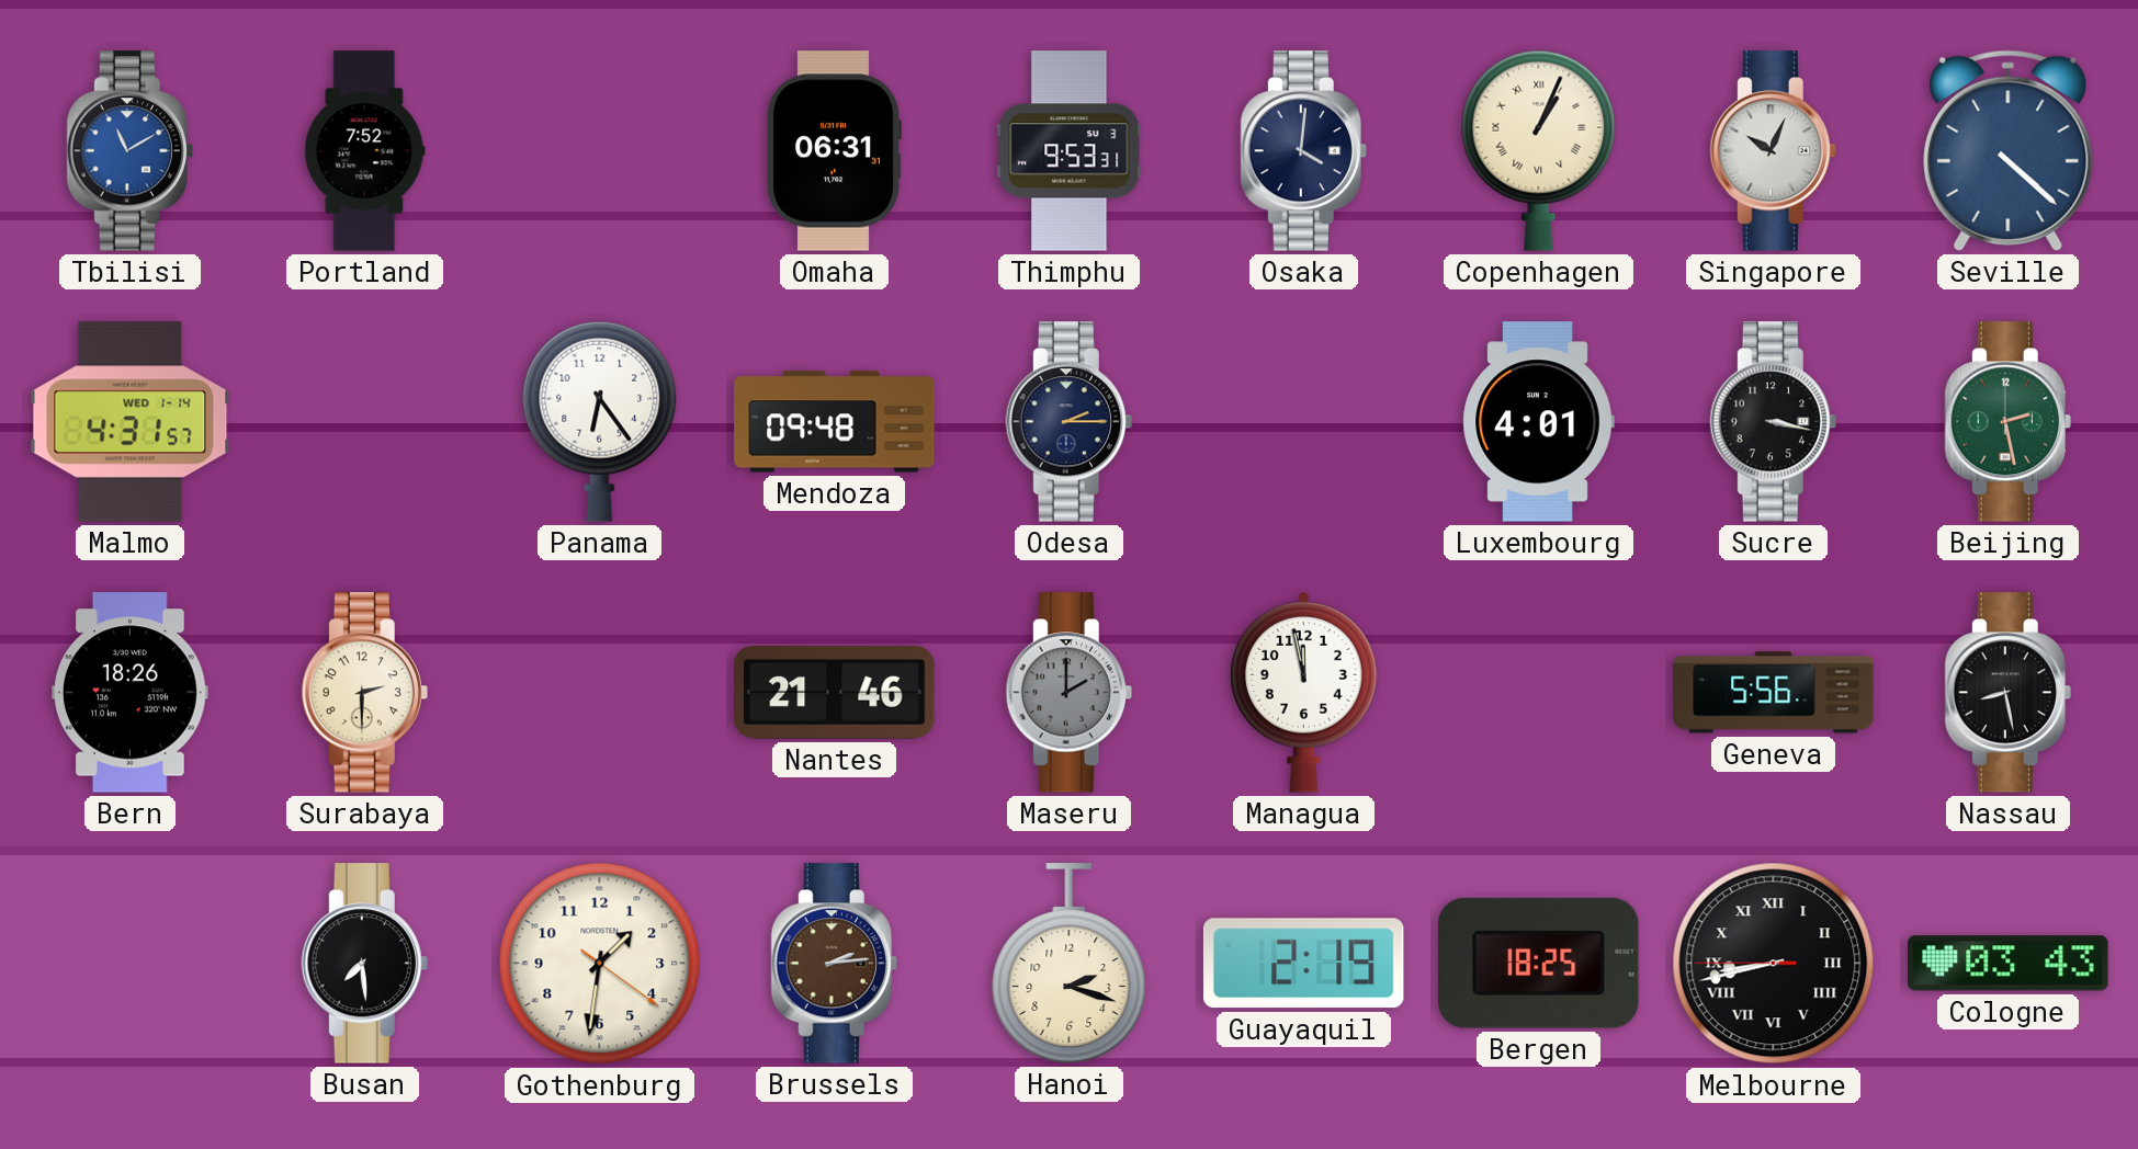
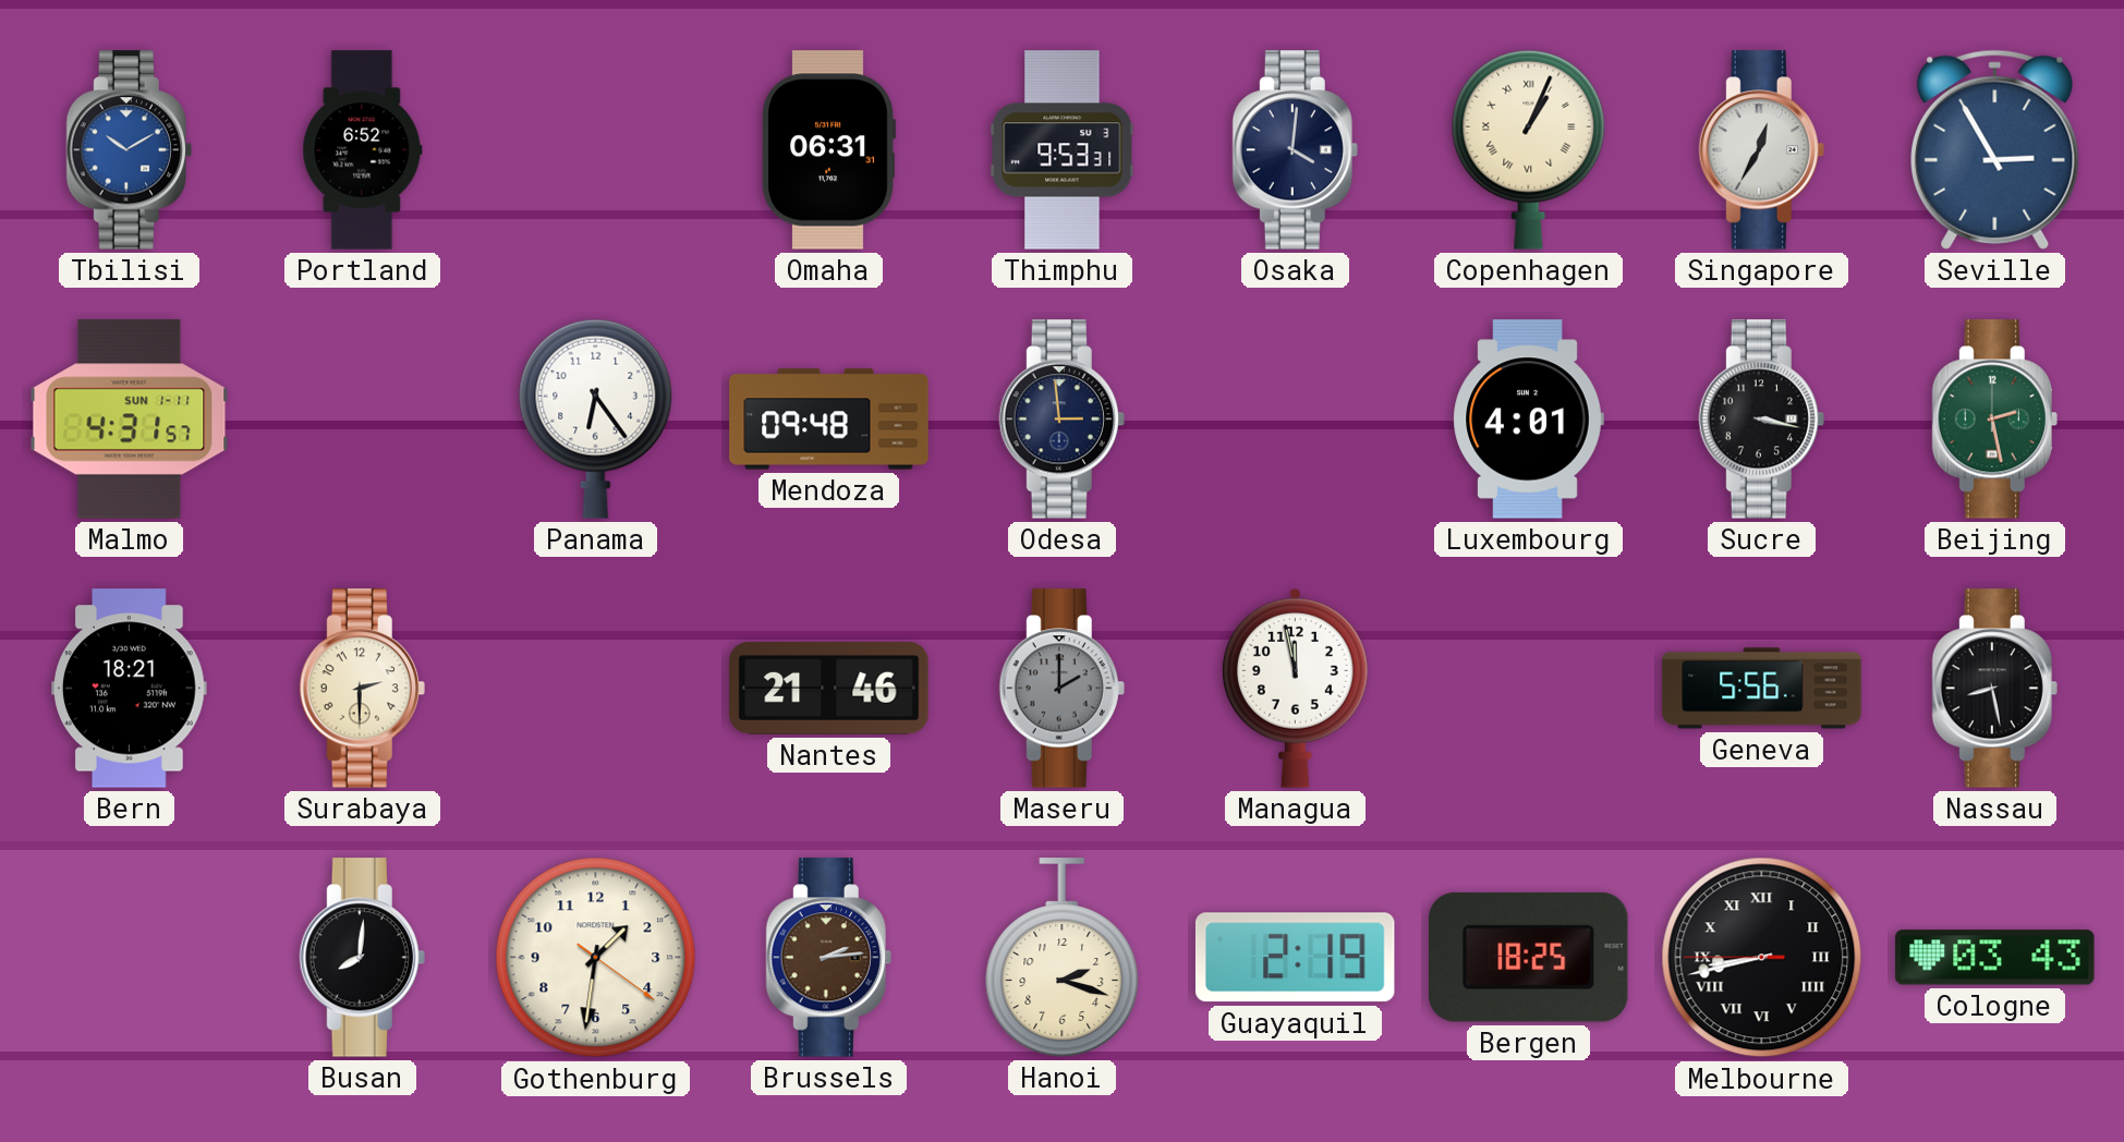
Tbilisi: 11:10 -> 10:10 (129, 150)
Portland: 7:52 -> 6:52 (363, 150)
Singapore: 10:04 -> 12:35 (1761, 150)
Seville: 4:22 -> 2:55 (1995, 149)
Malmo date: WED 1-14 -> SUN 1-11 (130, 420)
Odesa: 2:15 -> 2:59 (1061, 420)
Bern: 18:26 -> 18:21 (130, 689)
Busan: 7:29 -> 8:01 (362, 958)
